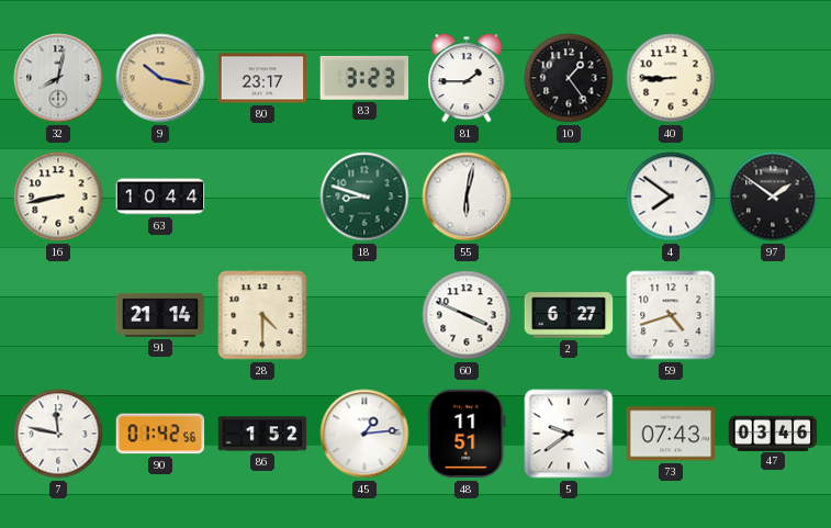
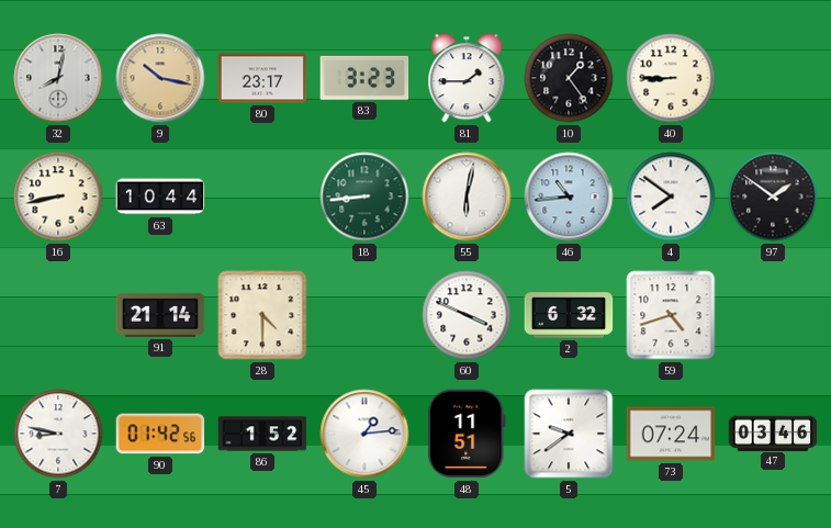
18: 8:48 -> 8:44 (364, 196)
46: none -> 10:44 (569, 196)
2: 6:27 -> 6:32 (569, 315)
7: 11:47 -> 8:47 (58, 434)
73: 07:43 -> 07:24 (671, 434)
